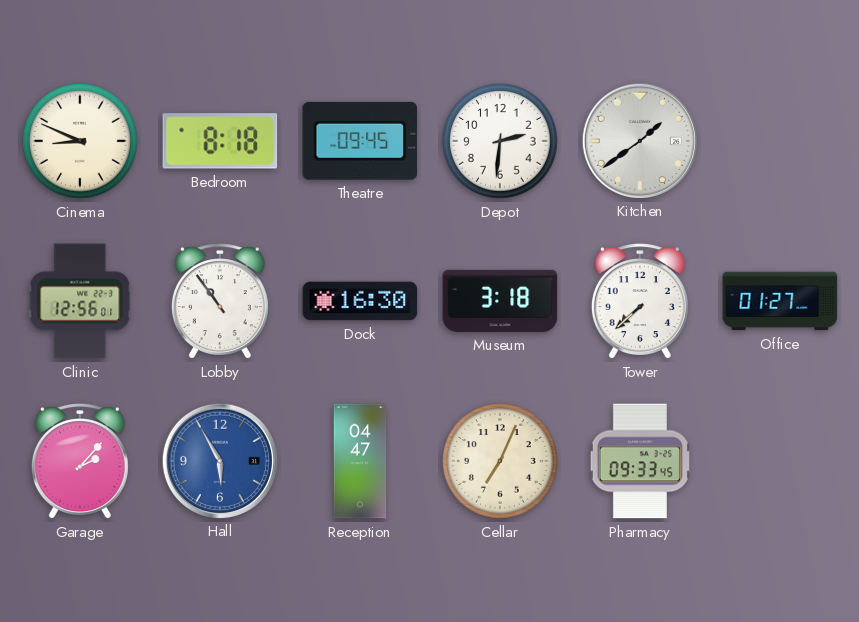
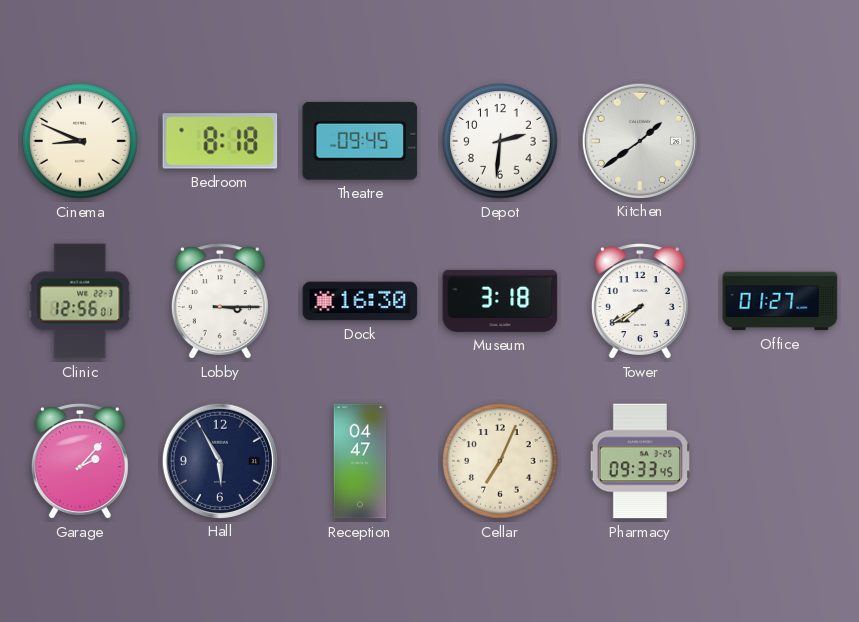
Lobby: 10:54 -> 3:15 (220, 301)
Tower: 7:38 -> 7:40 (640, 301)
Hall dial: blue -> navy (219, 460)
